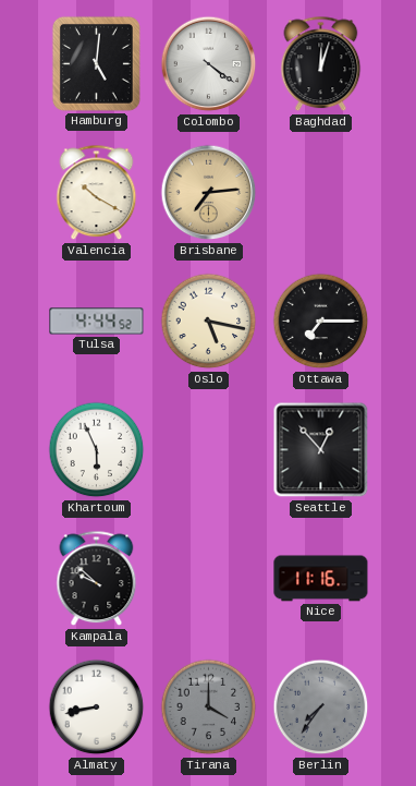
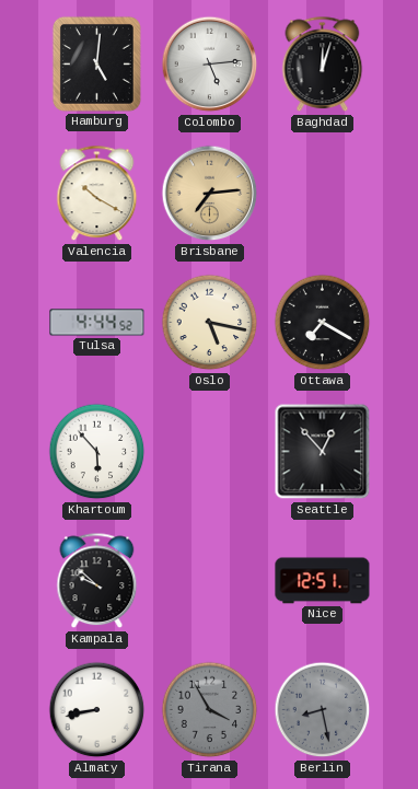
Colombo: 4:21 -> 5:14 (210, 65)
Ottawa: 7:15 -> 7:20 (323, 323)
Khartoum: 5:56 -> 5:53 (97, 452)
Nice: 11:16 -> 12:51 (323, 581)
Tirana: 4:00 -> 3:55 (210, 710)
Berlin: 7:36 -> 8:28 (323, 710)
